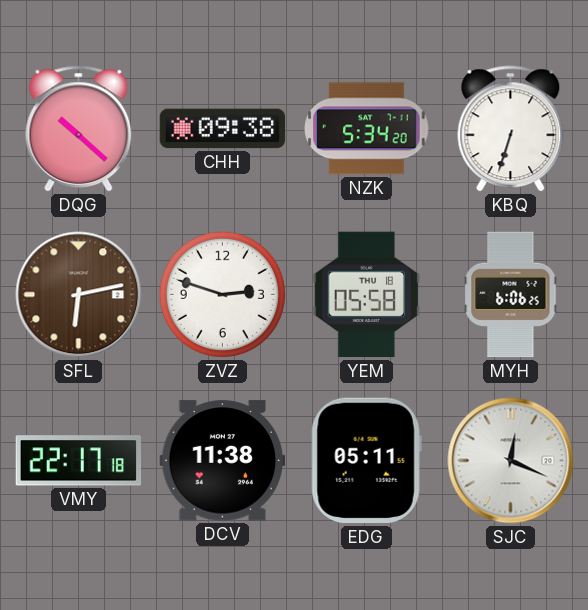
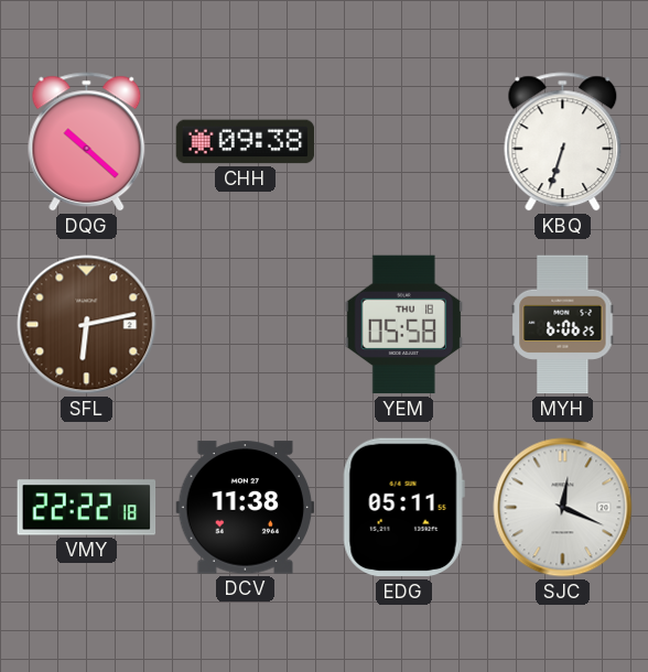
NZK: 5:34 -> none (367, 129)
ZVZ: 2:48 -> none (222, 294)
VMY: 22:17 -> 22:22 (87, 508)
